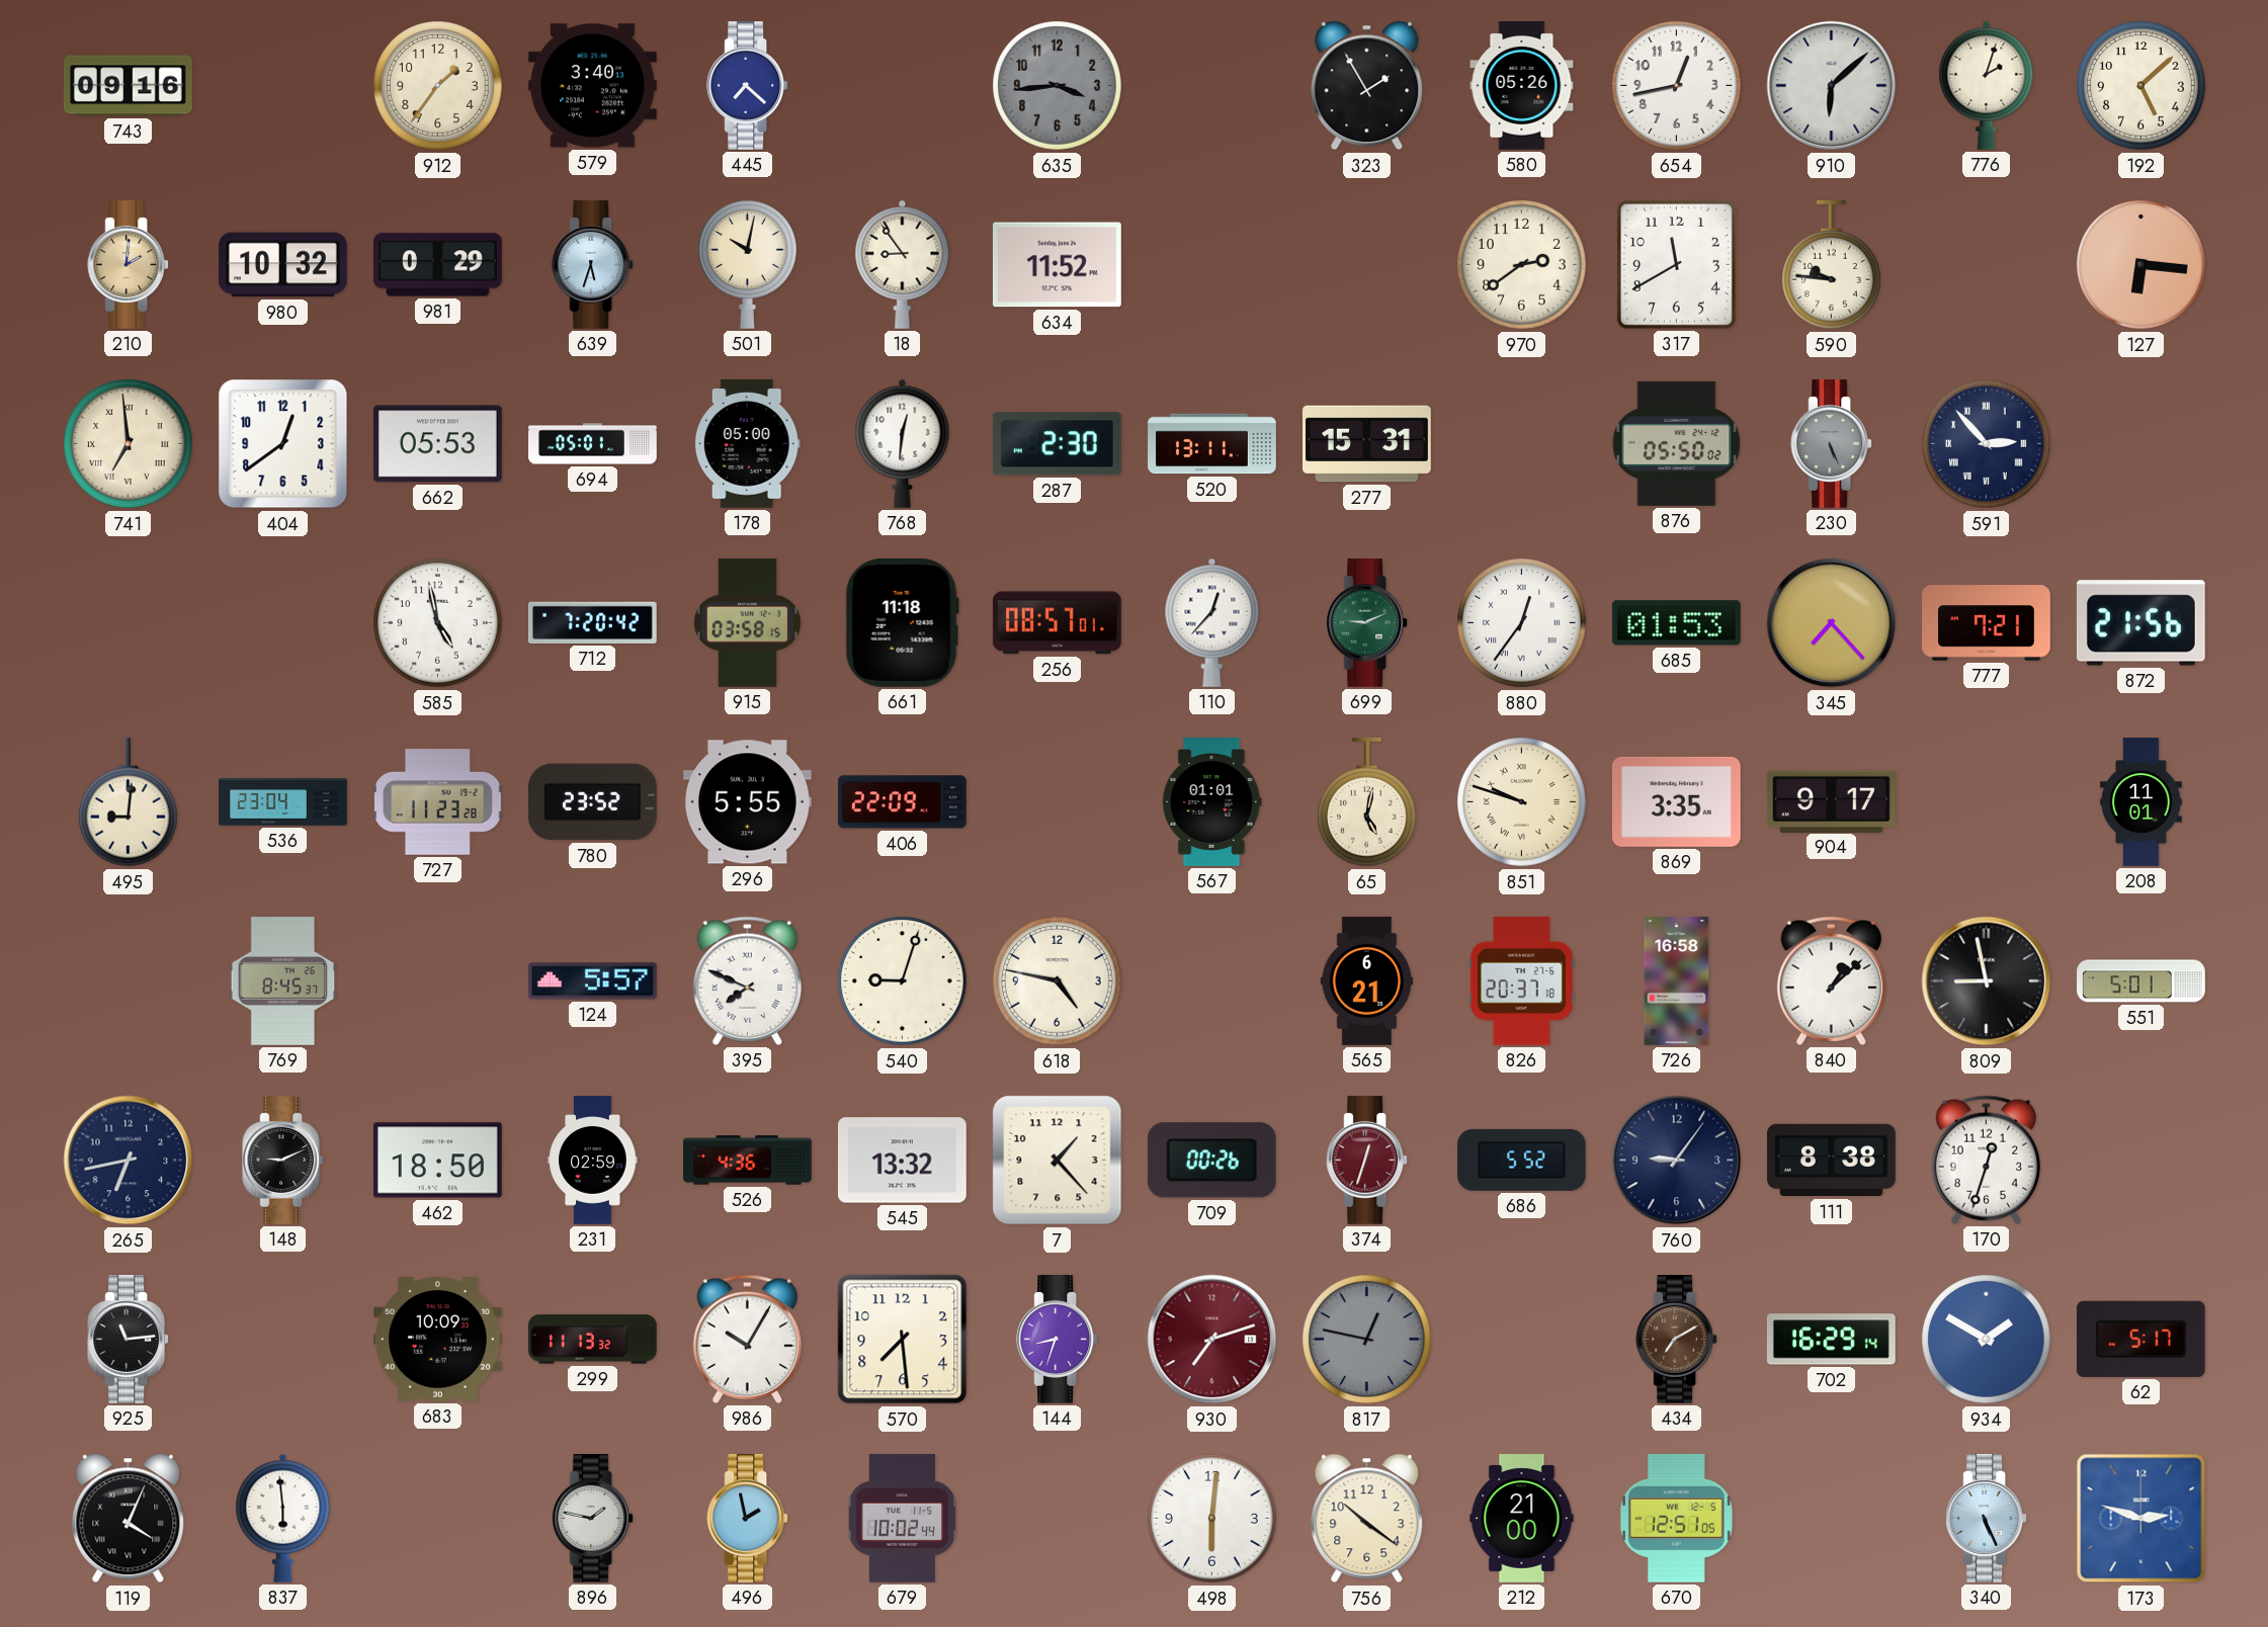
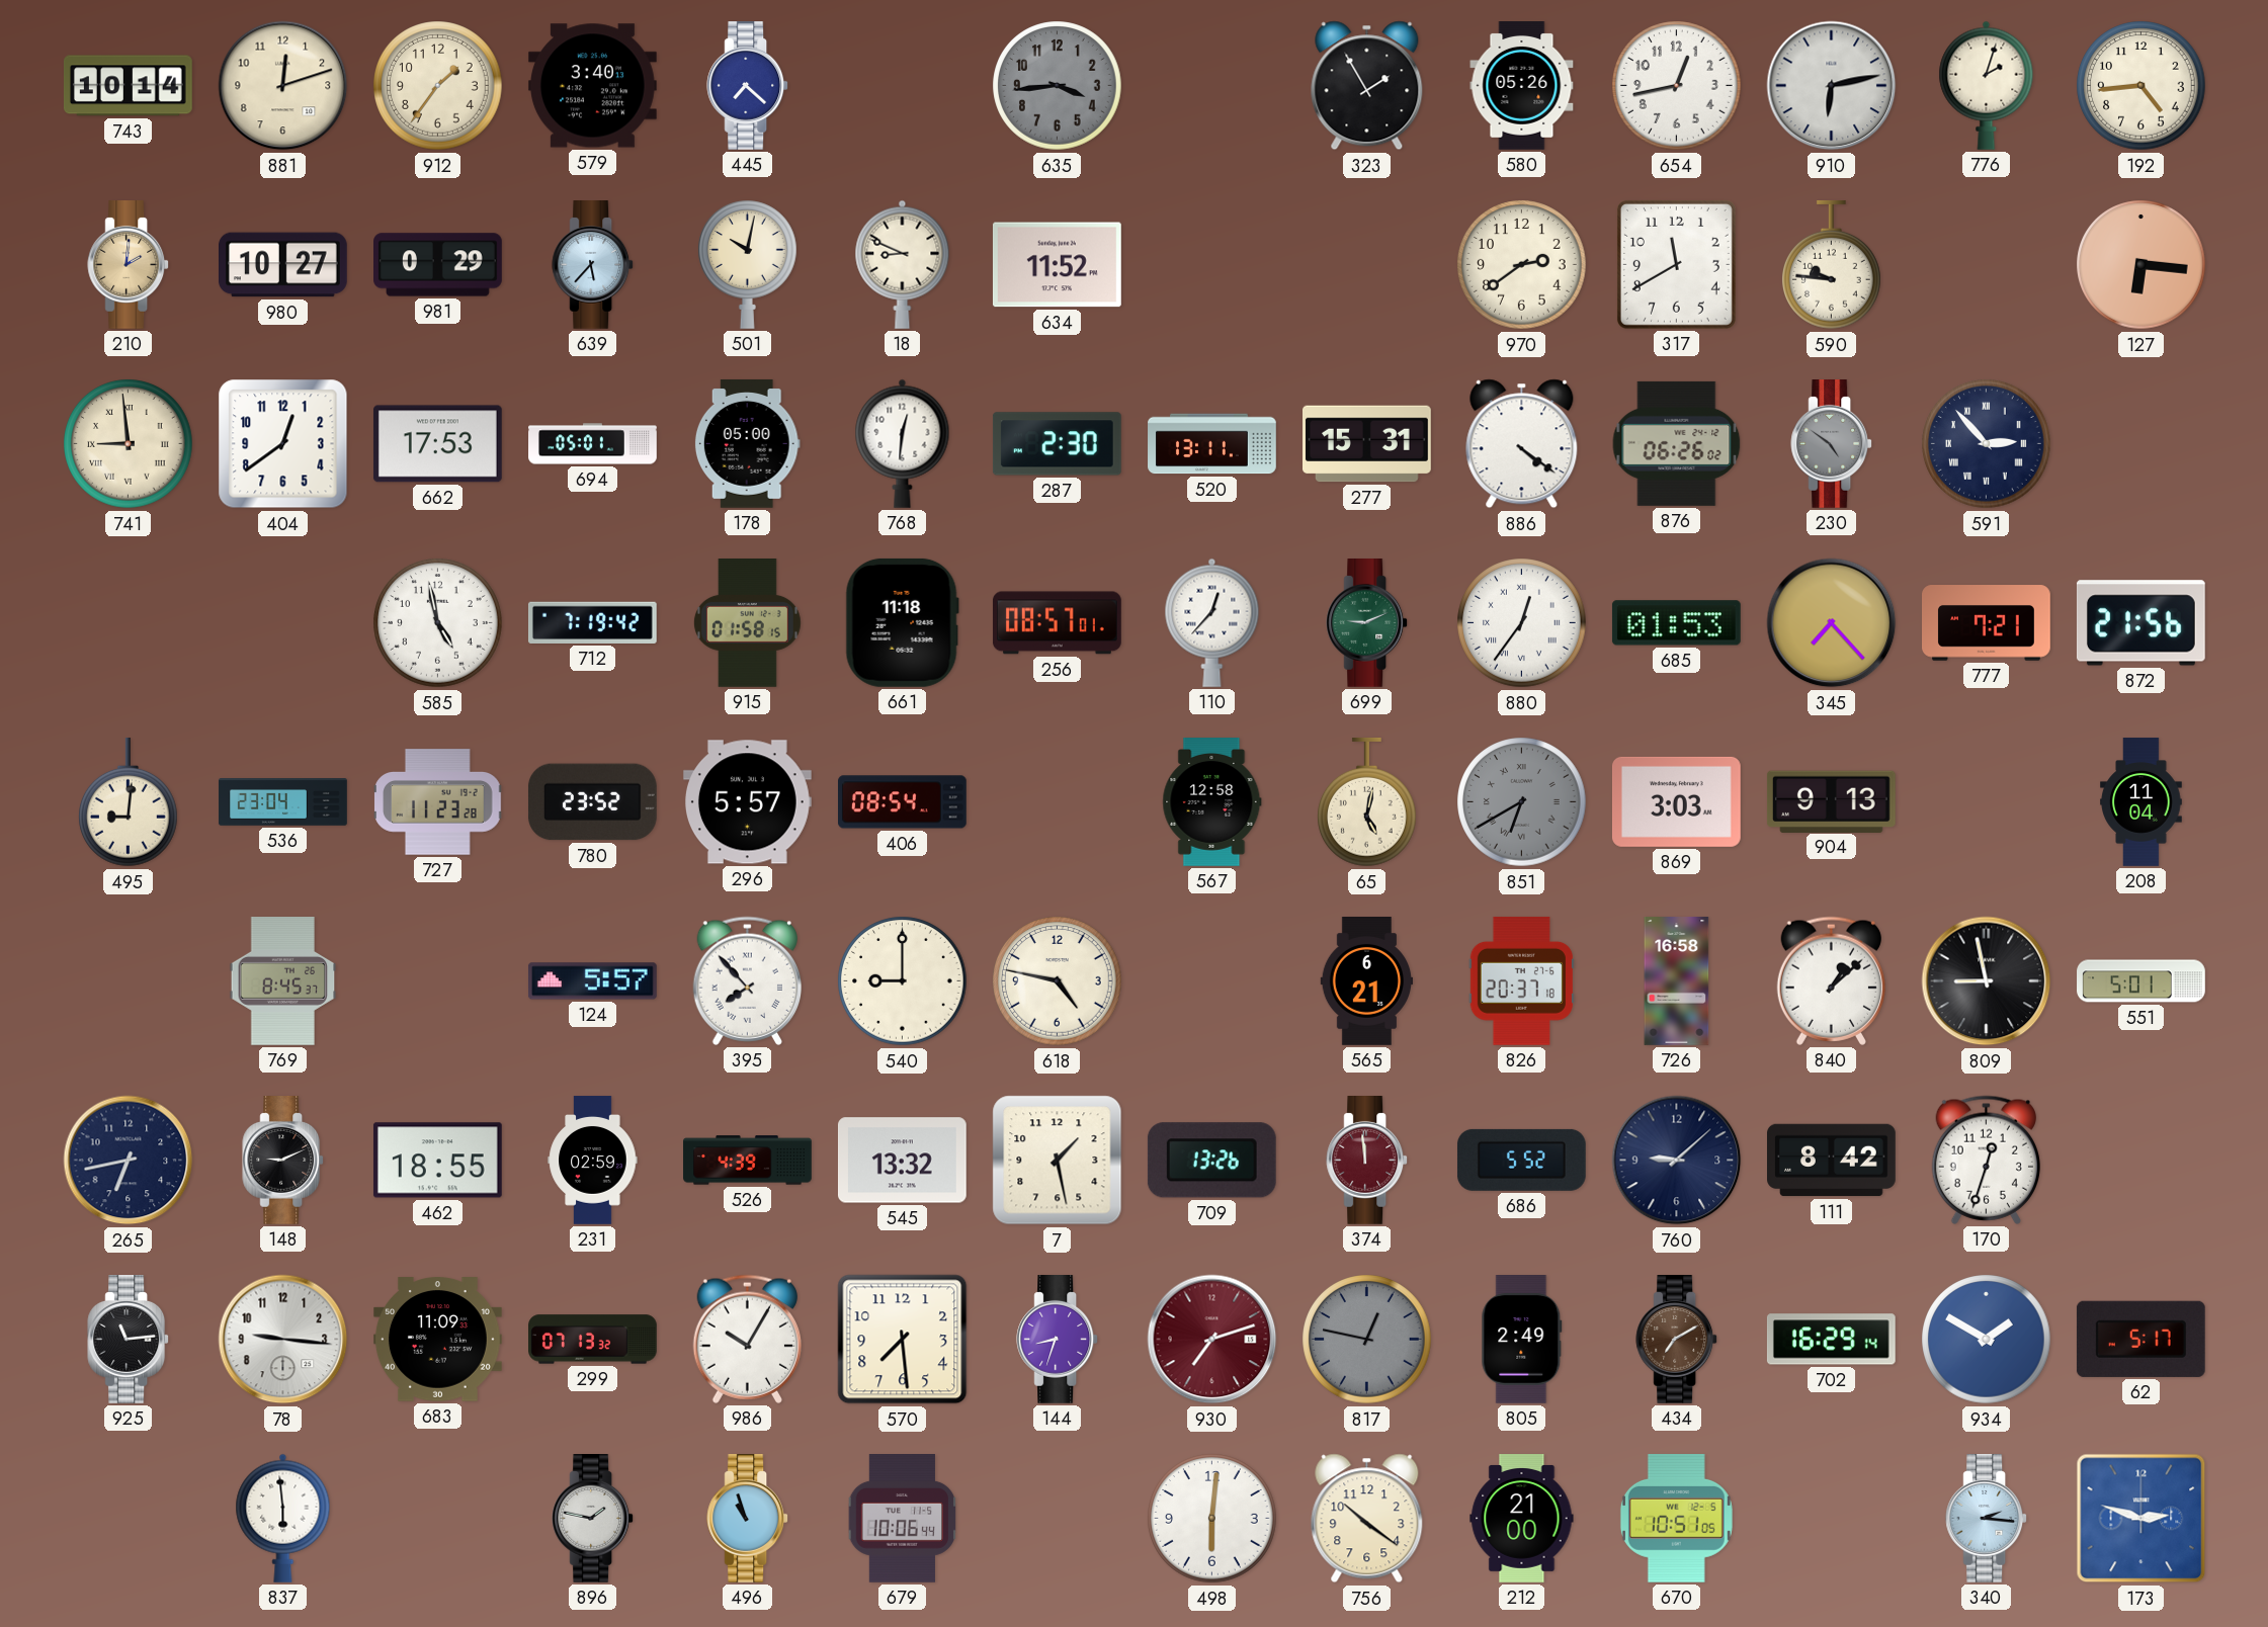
743: 09:16 -> 10:14 (128, 86)
881: none -> 12:12 (283, 86)
910: 6:08 -> 6:13 (1832, 86)
192: 5:08 -> 4:44 (2141, 86)
980: 10:32 -> 10:27 (283, 265)
639: 5:33 -> 5:37 (593, 265)
18: 8:54 -> 8:49 (903, 264)
741: 6:59 -> 8:59 (129, 444)
662: 05:53 -> 17:53 (437, 444)
886: none -> 4:21 (1522, 444)
876: 05:50 -> 06:26 (1677, 443)
230: 5:26 -> 4:51 (1832, 444)
712: 7:20 -> 7:19 (592, 622)
915: 03:58 -> 01:58 (747, 623)
296: 5:55 -> 5:57 (747, 802)
406: 22:09 -> 08:54 (903, 802)
567: 01:01 -> 12:58 (1212, 802)
851: 9:48 -> 6:40 (1522, 802)
851 dial: cream -> grey (1522, 802)
869: 3:35 -> 3:03 (1676, 801)
904: 9:17 -> 9:13 (1831, 801)
208: 11:01 -> 11:04 (2141, 802)
395: 7:49 -> 7:53 (747, 980)
540: 9:03 -> 9:00 (903, 981)
462: 18:50 -> 18:55 (437, 1161)
526: 4:36 -> 4:39 (748, 1161)
7: 1:23 -> 1:28 (1058, 1161)
709: 00:26 -> 13:26 (1211, 1161)
374: 12:33 -> 11:59 (1367, 1161)
760: 9:06 -> 9:08 (1677, 1161)
111: 8:38 -> 8:42 (1832, 1161)
78: none -> 9:16 (283, 1340)
683: 10:09 -> 11:09 (438, 1340)
299: 11:13 -> 07:13 (593, 1340)
805: none -> 2:49 (1522, 1340)
119: 4:04 -> none (129, 1519)
496: 1:58 -> 10:57 (748, 1519)
679: 10:02 -> 10:06 (903, 1519)
670: 12:51 -> 10:51 (1676, 1518)
340: 5:26 -> 2:16 (1987, 1519)
